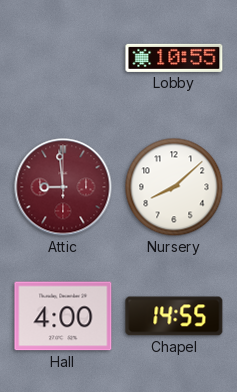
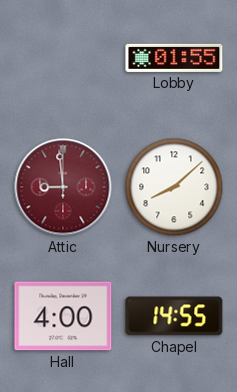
Lobby: 10:55 -> 01:55 (174, 58)
